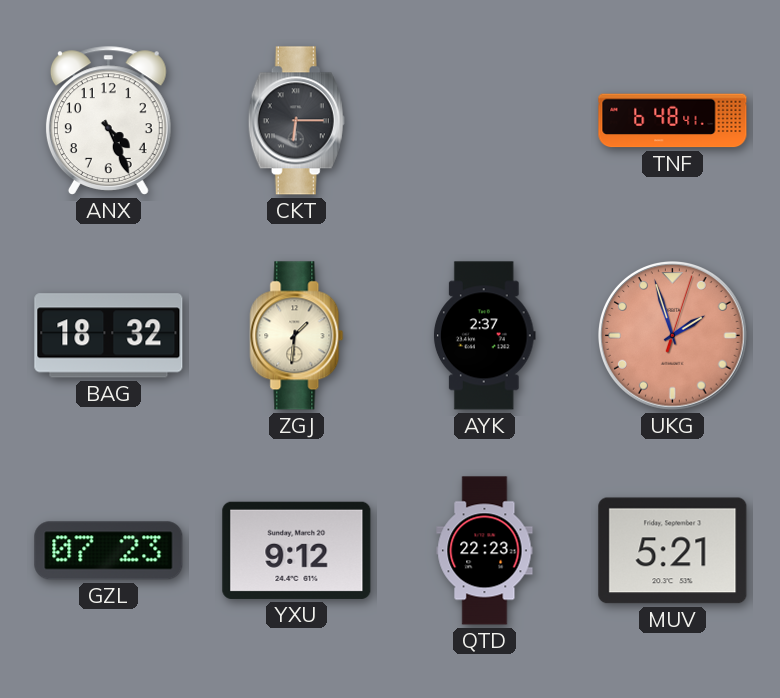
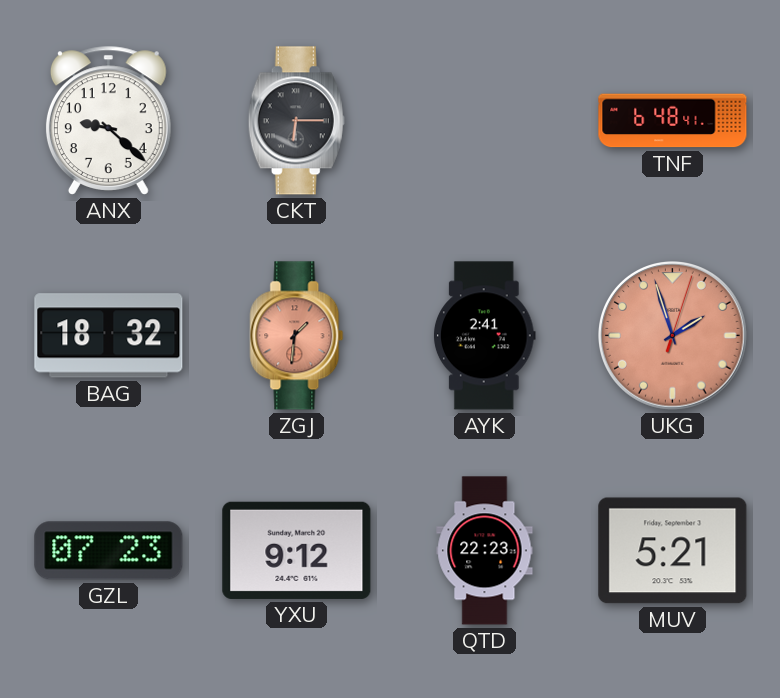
ANX: 4:26 -> 9:22 (108, 120)
ZGJ dial: cream -> salmon (297, 336)
AYK: 2:37 -> 2:41 (485, 336)
